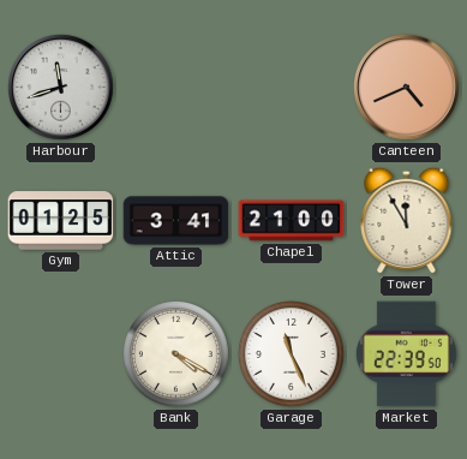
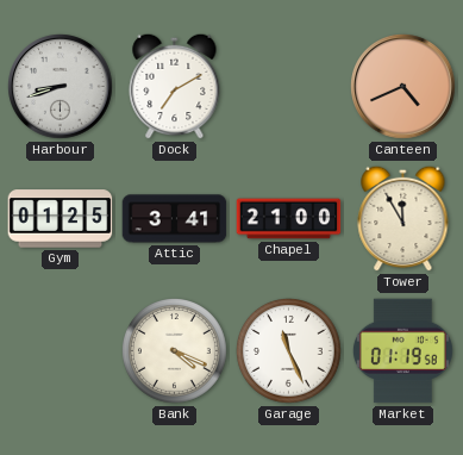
Harbour: 11:42 -> 8:42 (61, 87)
Dock: none -> 7:10 (175, 86)
Bank: 4:20 -> 4:19 (175, 351)
Market: 22:39 -> 01:19 (402, 351)
